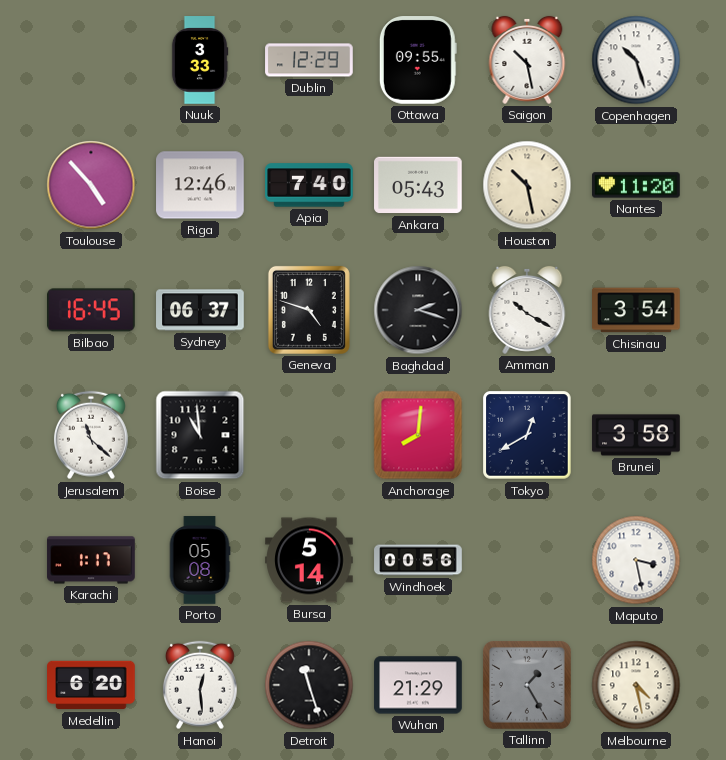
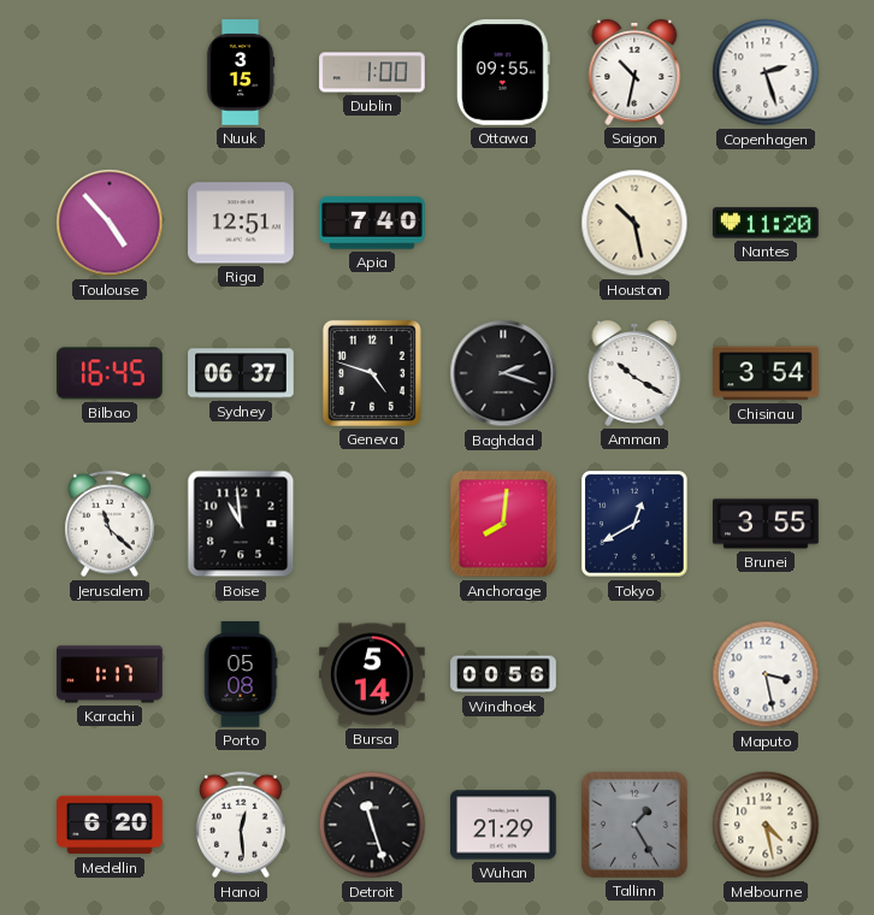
Nuuk: 3:33 -> 3:15 (241, 72)
Dublin: 12:29 -> 1:00 (372, 72)
Saigon: 10:28 -> 10:32 (634, 72)
Copenhagen: 10:27 -> 2:27 (766, 72)
Riga: 12:46 -> 12:51 (241, 223)
Ankara: 05:43 -> none (418, 185)
Brunei: 3:58 -> 3:55 (766, 524)
